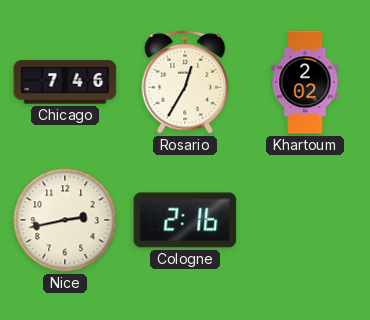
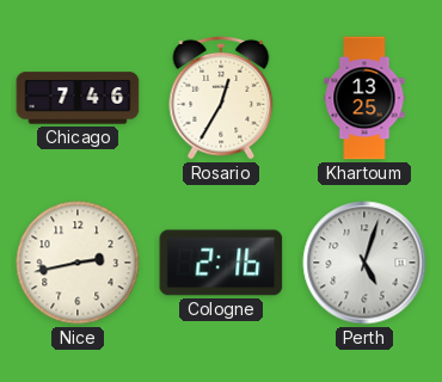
Khartoum: 2:02 -> 13:25 (364, 98)
Perth: none -> 5:03 (364, 263)
